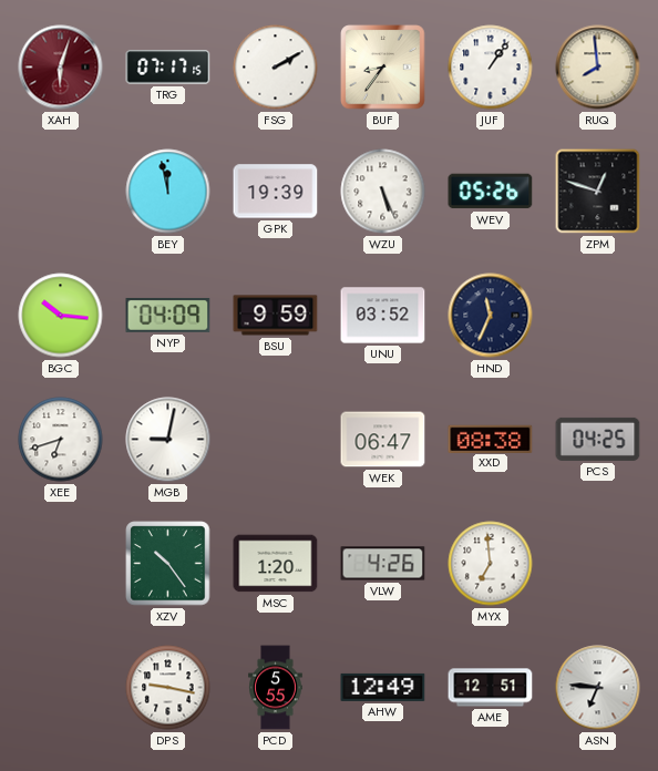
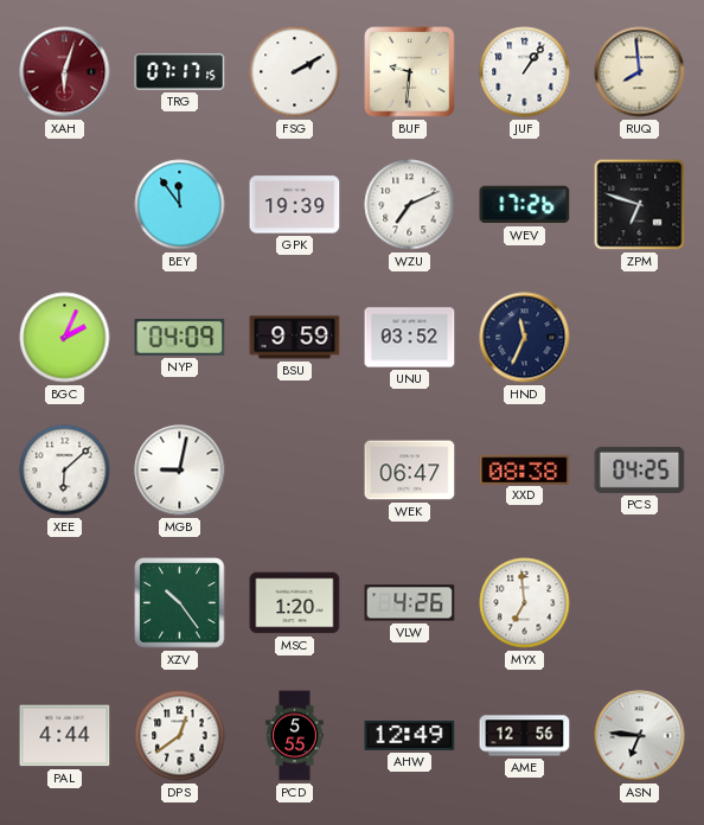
BUF: 8:36 -> 9:31 (410, 72)
BEY: 11:58 -> 11:54 (180, 205)
WZU: 5:26 -> 7:11 (410, 205)
WEV: 05:26 -> 17:26 (525, 205)
ZPM: 12:48 -> 6:48 (640, 205)
BGC: 10:16 -> 2:04 (65, 338)
XEE: 6:42 -> 6:08 (65, 471)
PAL: none -> 4:44 (65, 736)
DPS: 9:17 -> 12:39 (180, 736)
AME: 12:51 -> 12:56 (525, 736)
